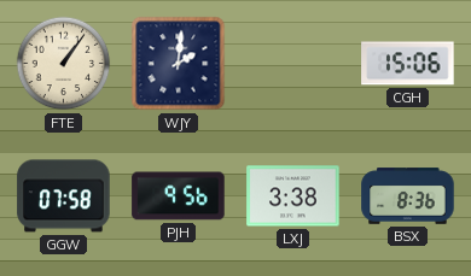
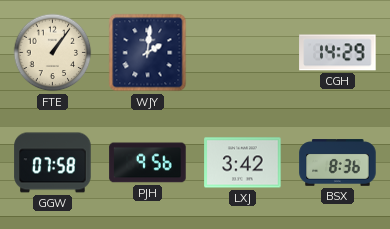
CGH: 15:06 -> 14:29 (338, 53)
LXJ: 3:38 -> 3:42 (243, 163)
